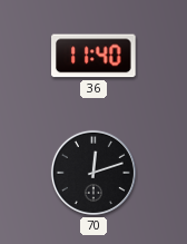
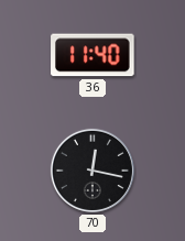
70: 12:12 -> 12:17 (92, 171)
